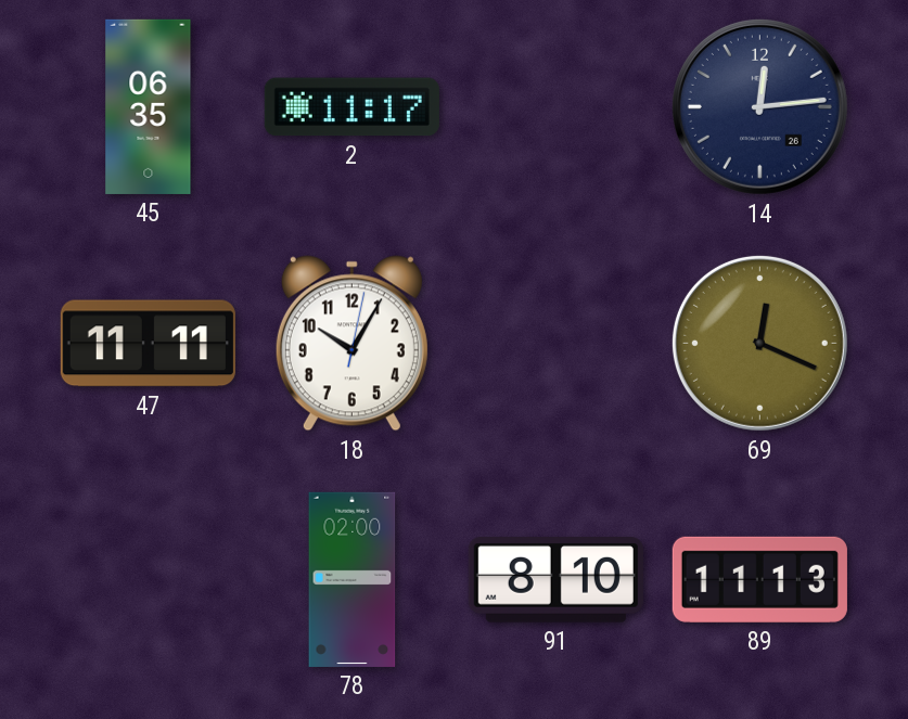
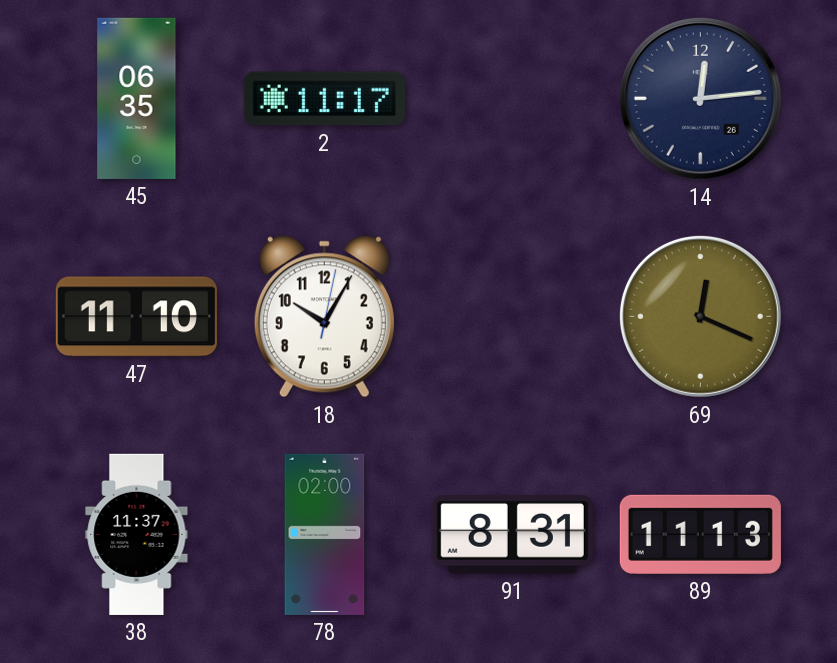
47: 11:11 -> 11:10 (136, 317)
38: none -> 11:37 (137, 534)
91: 8:10 -> 8:31 (512, 535)
